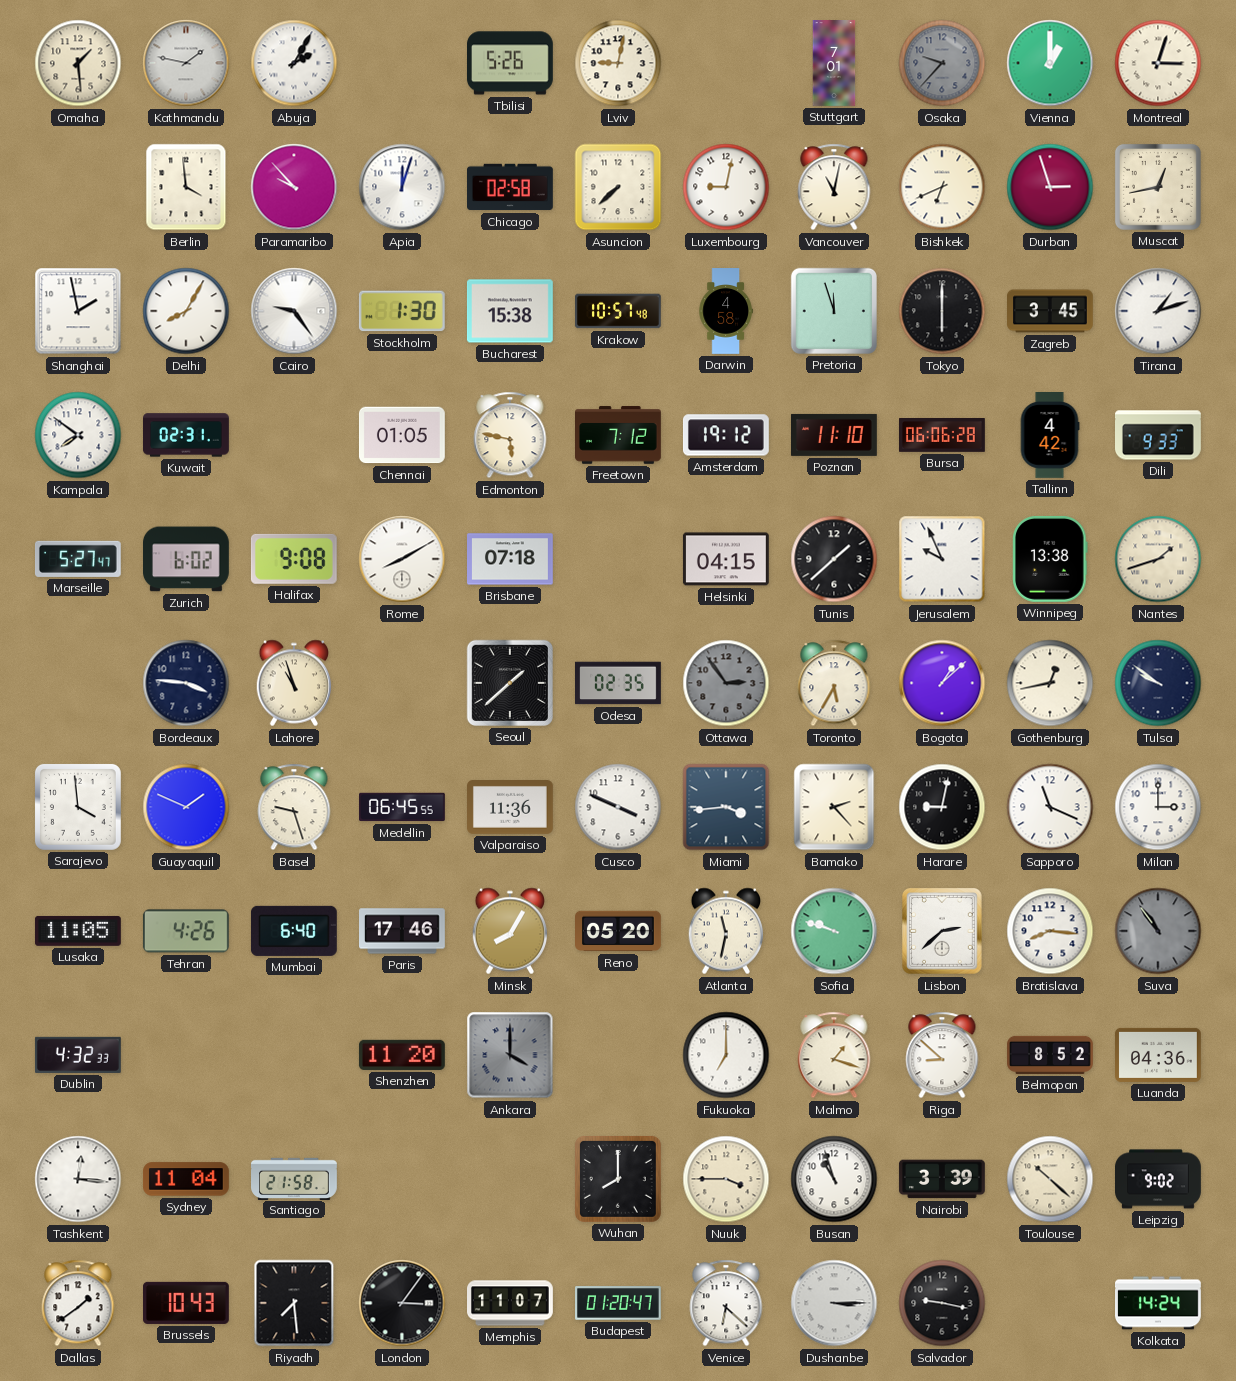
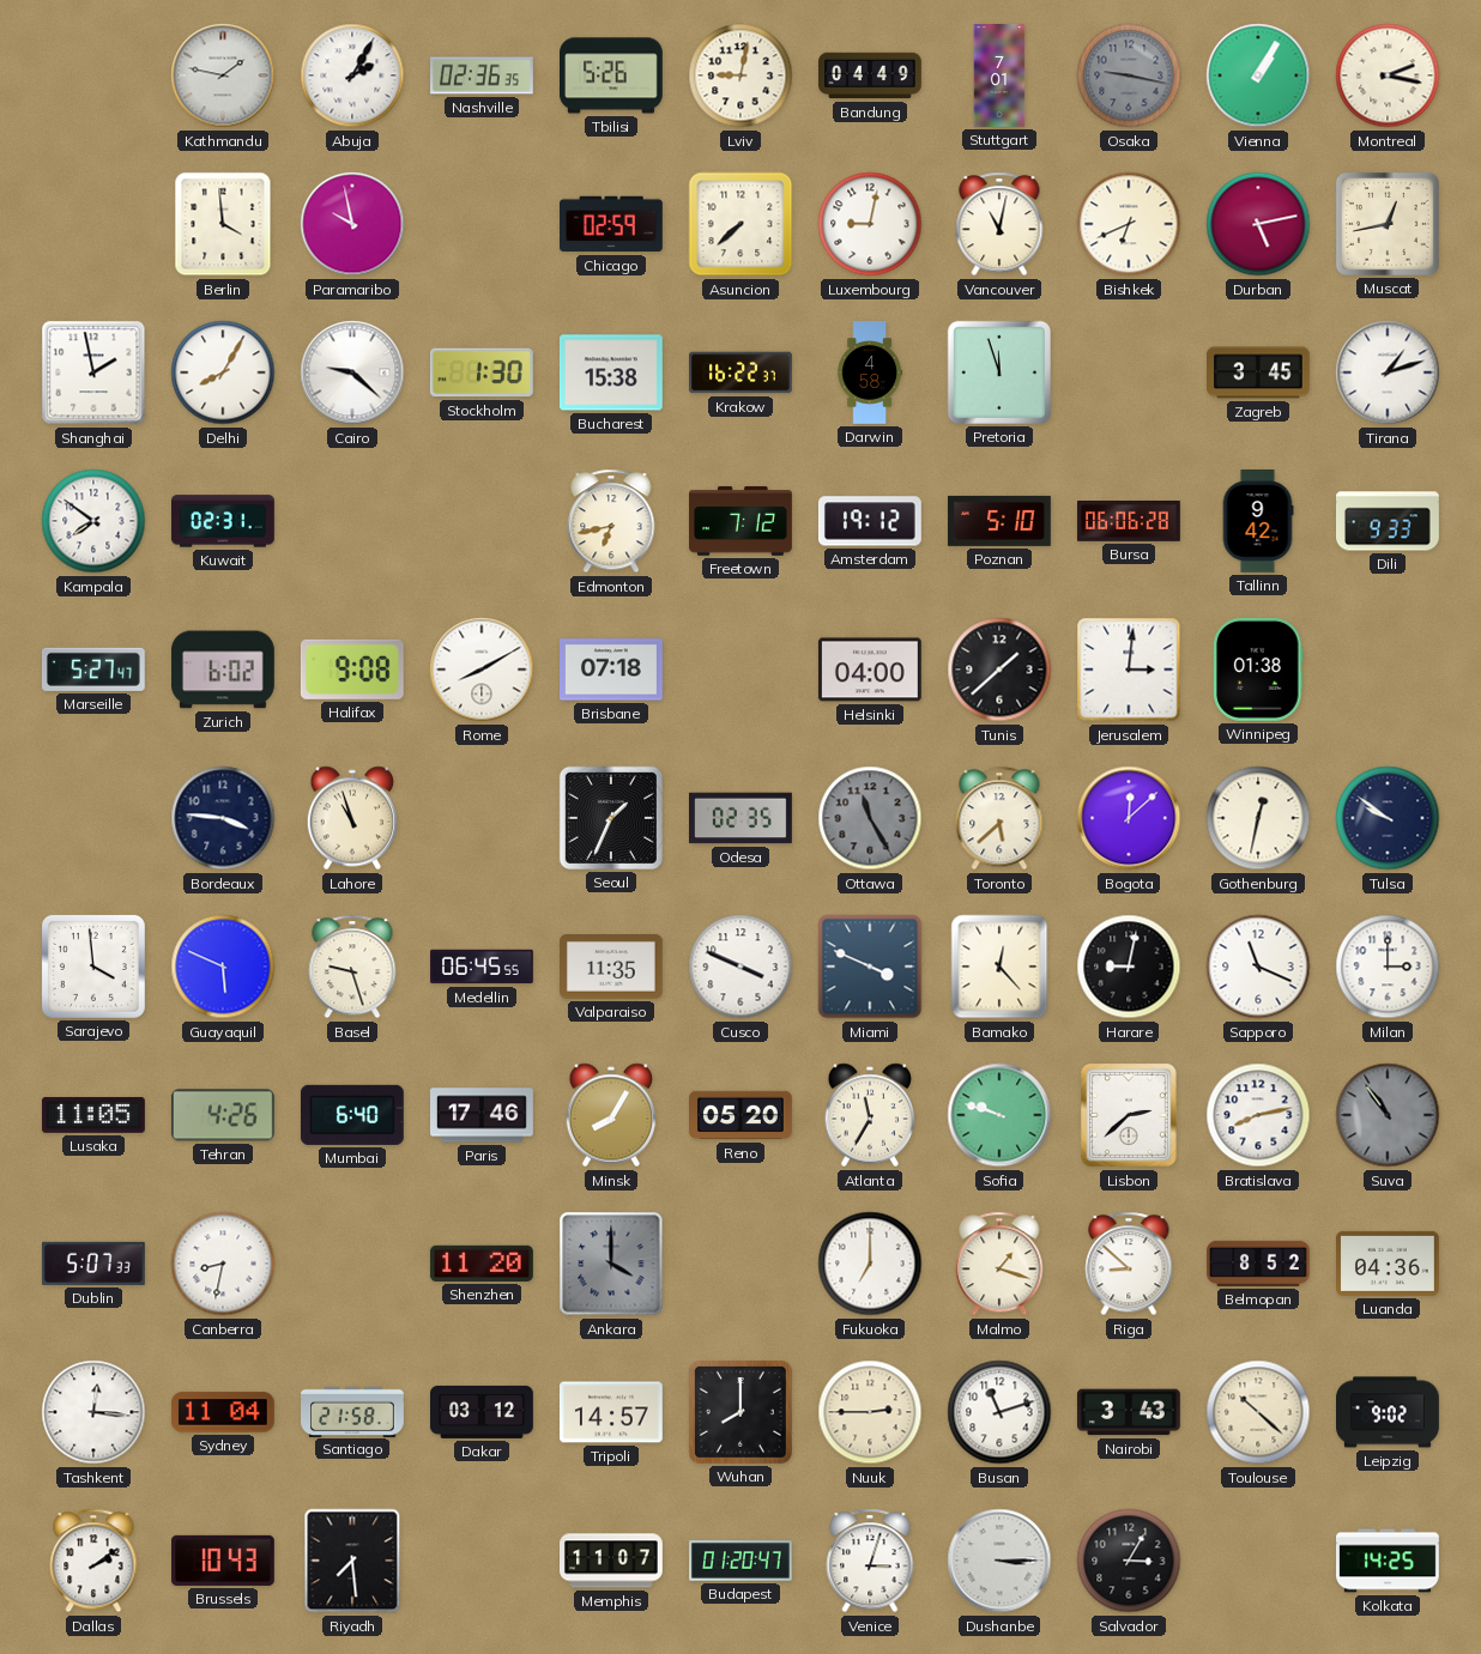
Omaha: 1:29 -> none (78, 63)
Nashville: none -> 02:36 (483, 75)
Bandung: none -> 04:49 (871, 75)
Osaka: 9:37 -> 9:17 (1129, 75)
Vienna: 1:00 -> 1:05 (1258, 75)
Montreal: 3:03 -> 2:17 (1388, 75)
Paramaribo: 9:53 -> 9:58 (352, 224)
Apia: 12:03 -> none (402, 187)
Chicago: 02:58 -> 02:59 (612, 224)
Durban: 2:57 -> 5:13 (1258, 224)
Cairo: 9:24 -> 9:22 (352, 372)
Krakow: 10:57 -> 16:22 (742, 372)
Tokyo: 6:00 -> none (942, 311)
Chennai: 01:05 -> none (402, 435)
Edmonton: 5:47 -> 6:43 (611, 521)
Poznan: 11:10 -> 5:10 (1001, 521)
Tallinn: 4:42 -> 9:42 (1258, 522)
Helsinki: 04:15 -> 04:00 (870, 670)
Jerusalem: 9:56 -> 3:01 (1129, 670)
Winnipeg: 13:38 -> 01:38 (1258, 670)
Nantes: 1:42 -> none (1158, 559)
Seoul: 1:38 -> 1:34 (611, 818)
Ottawa: 2:54 -> 11:25 (870, 818)
Toronto: 5:35 -> 5:38 (999, 818)
Bogota: 1:08 -> 12:08 (1129, 818)
Gothenburg: 12:43 -> 12:32 (1258, 818)
Guayaquil: 1:49 -> 5:49 (223, 967)
Valparaiso: 11:36 -> 11:35 (612, 968)
Miami: 3:44 -> 3:49 (870, 967)
Bamako: 2:23 -> 12:23 (999, 967)
Atlanta: 11:32 -> 11:35 (870, 1115)
Bratislava: 8:16 -> 8:13 (1258, 1115)
Dublin: 4:32 -> 5:07 (93, 1264)
Canberra: none -> 8:32 (223, 1264)
Dakar: none -> 03:12 (483, 1412)
Tripoli: none -> 14:57 (611, 1412)
Nuuk: 3:45 -> 2:45 (870, 1412)
Busan: 10:57 -> 11:12 (999, 1412)
Nairobi: 3:39 -> 3:43 (1129, 1412)
Dallas: 1:39 -> 2:09 (93, 1561)
London: 3:06 -> none (402, 1303)
Venice: 6:22 -> 3:03 (870, 1561)
Salvador: 9:17 -> 3:05 (1129, 1561)
Kolkata: 14:24 -> 14:25 (1389, 1561)
